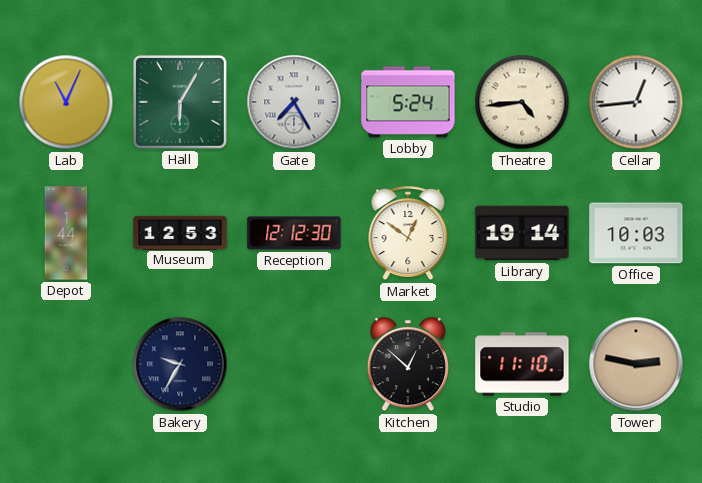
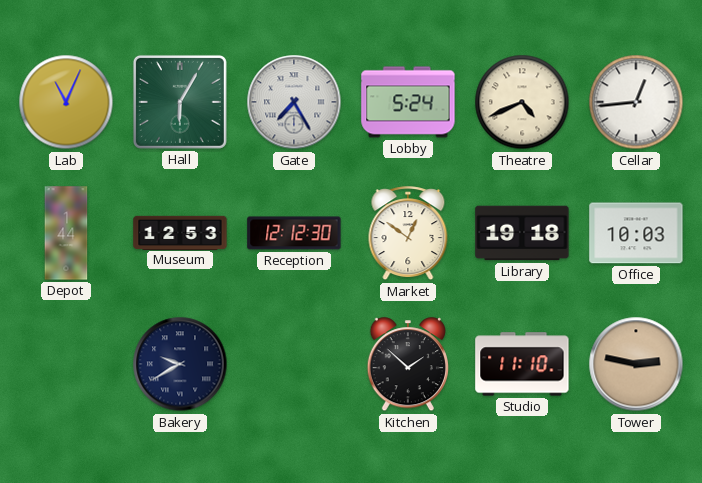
Theatre: 4:44 -> 4:41 (522, 102)
Library: 19:14 -> 19:18 (522, 233)
Bakery: 9:35 -> 9:40 (180, 364)
Kitchen: 12:52 -> 1:52 (407, 365)
